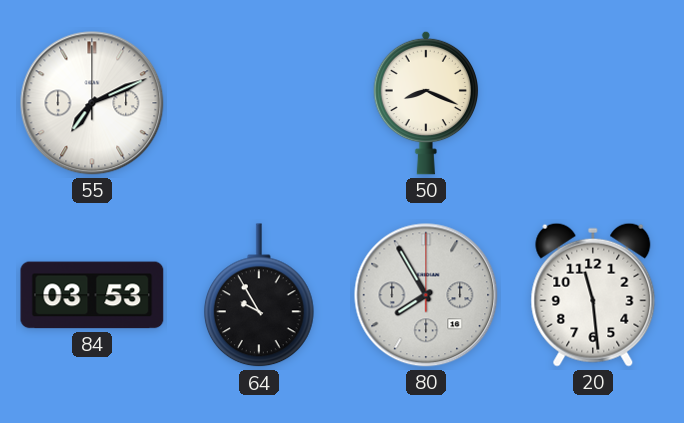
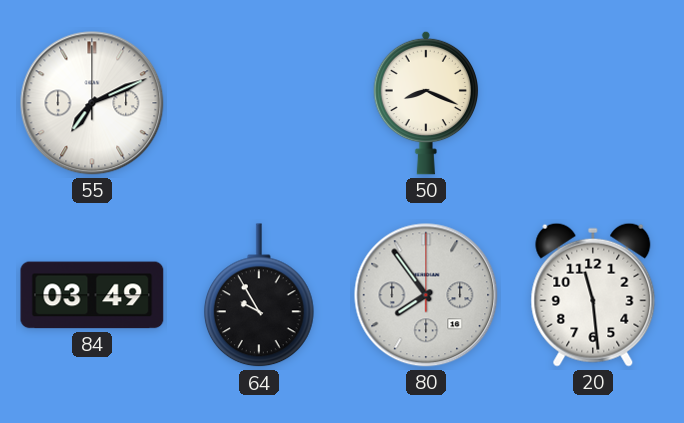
84: 03:53 -> 03:49 (92, 295)
80: 7:55 -> 7:54 (426, 295)
